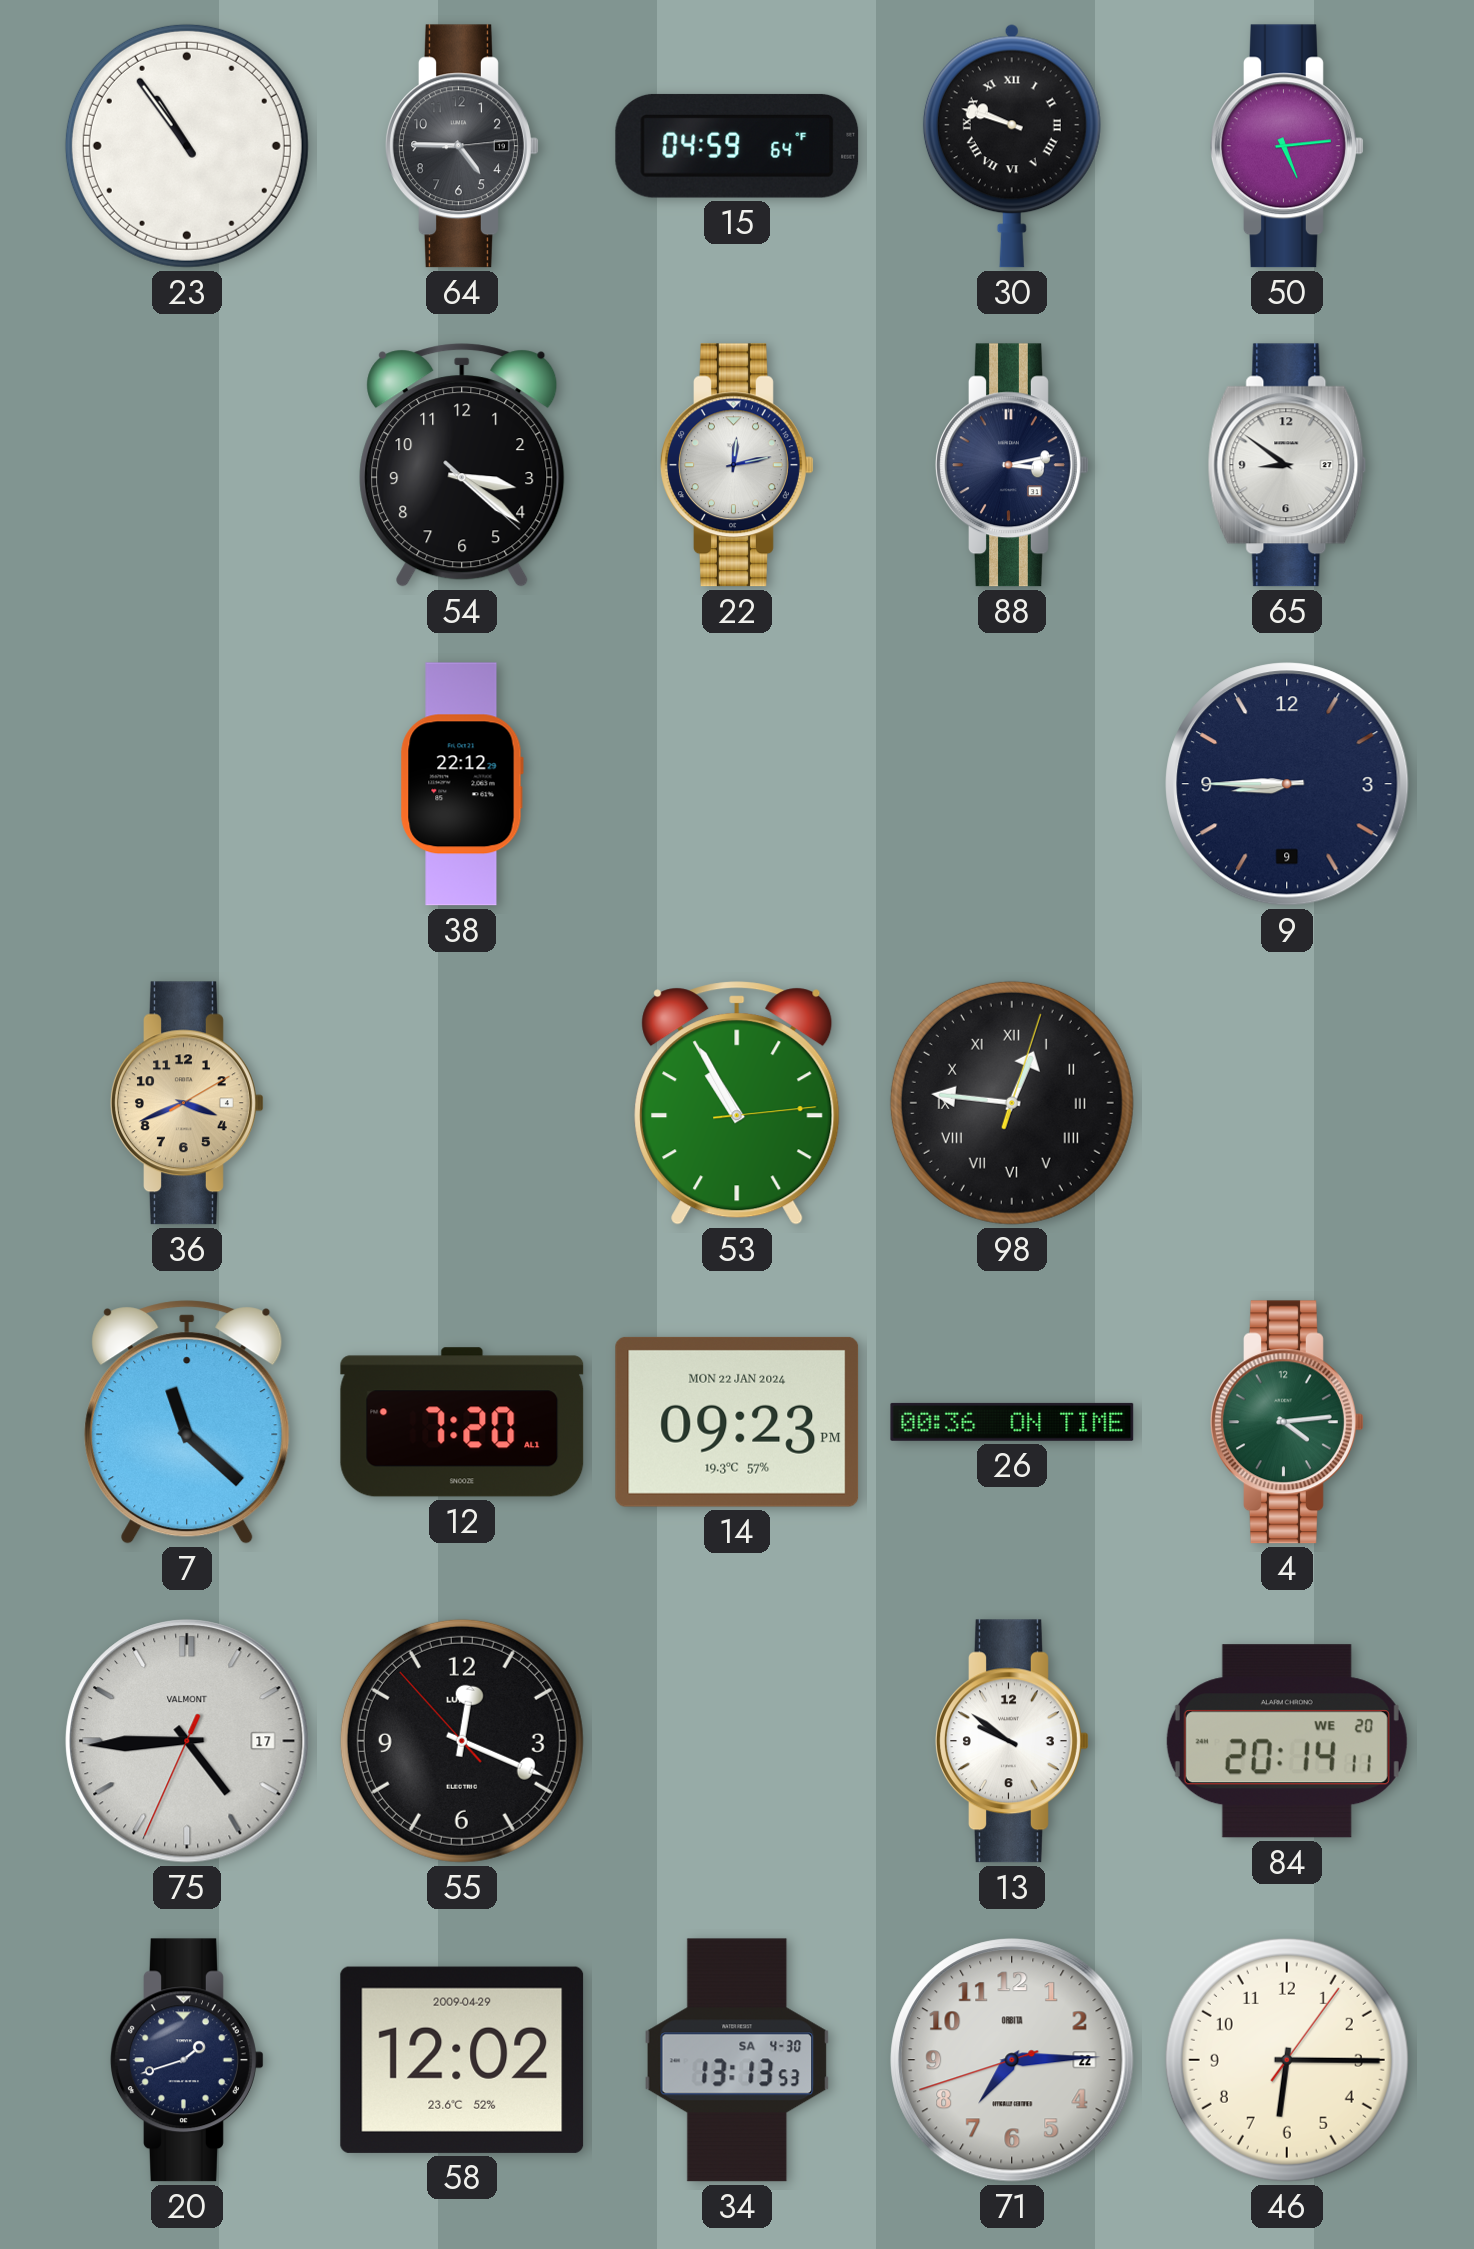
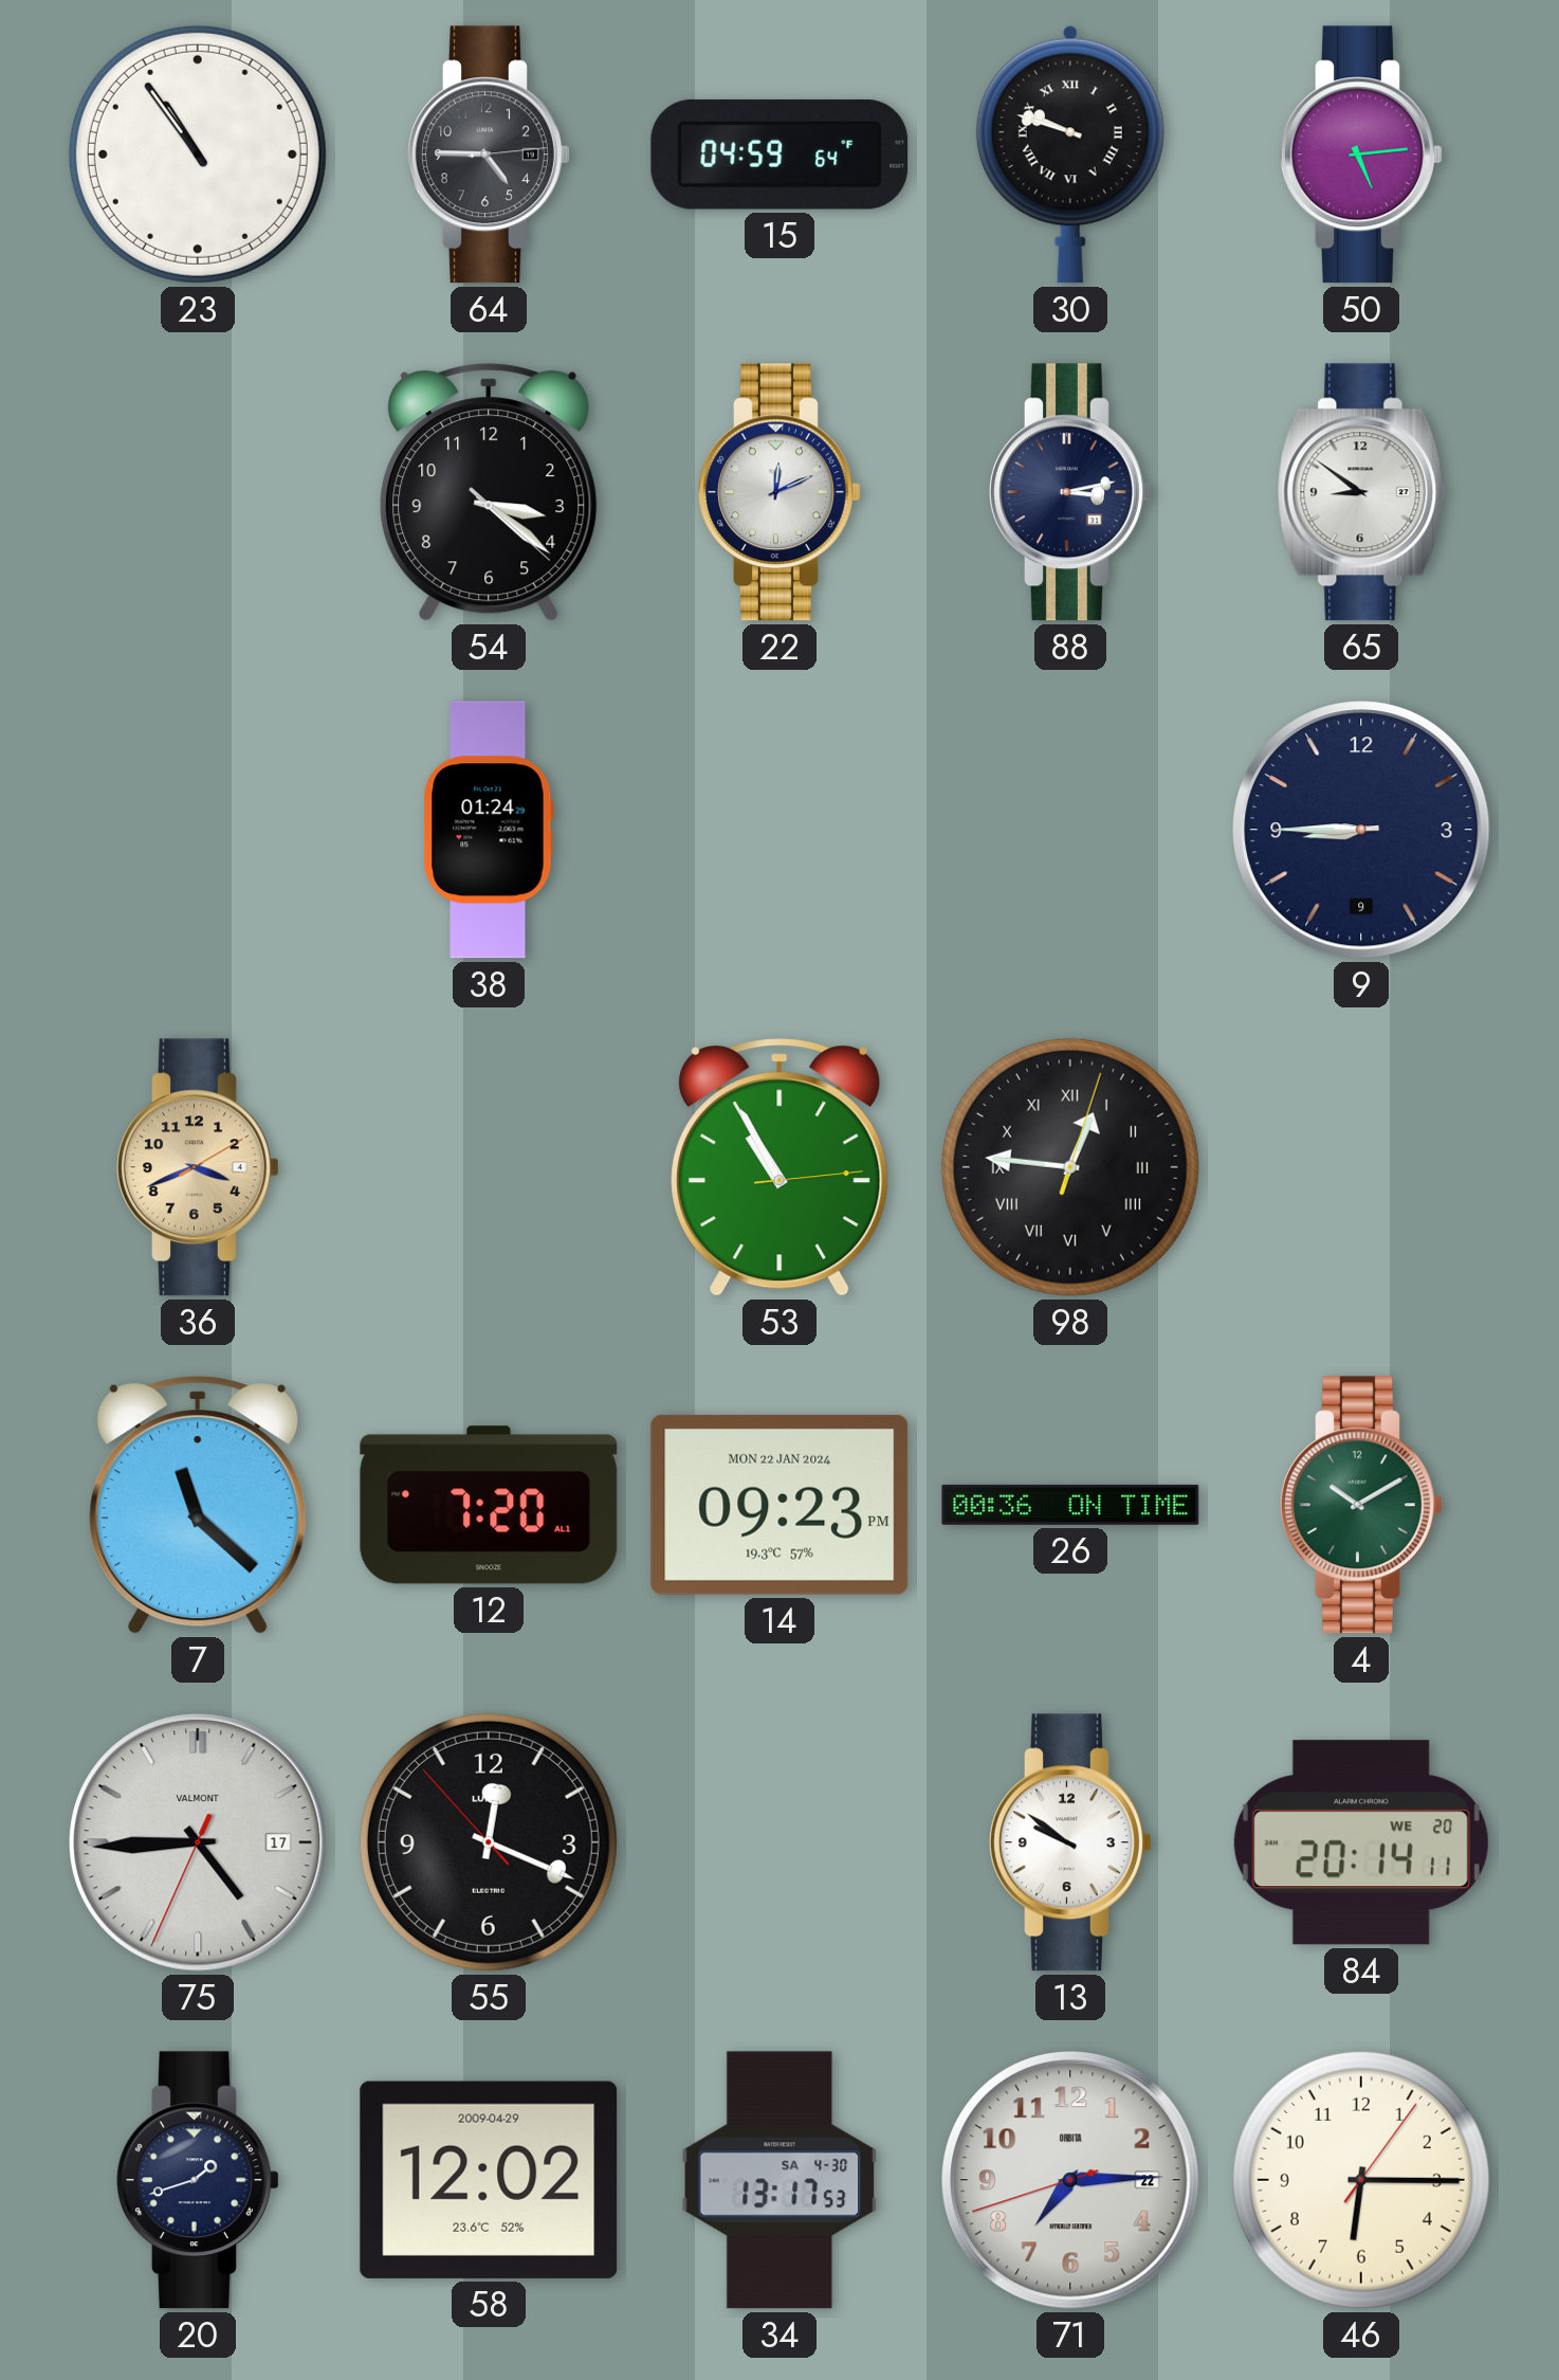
22: 12:13 -> 12:11 (781, 492)
38: 22:12 -> 01:24 (489, 830)
4: 4:14 -> 10:10 (1362, 1505)
34: 13:13 -> 13:17 (779, 2180)
